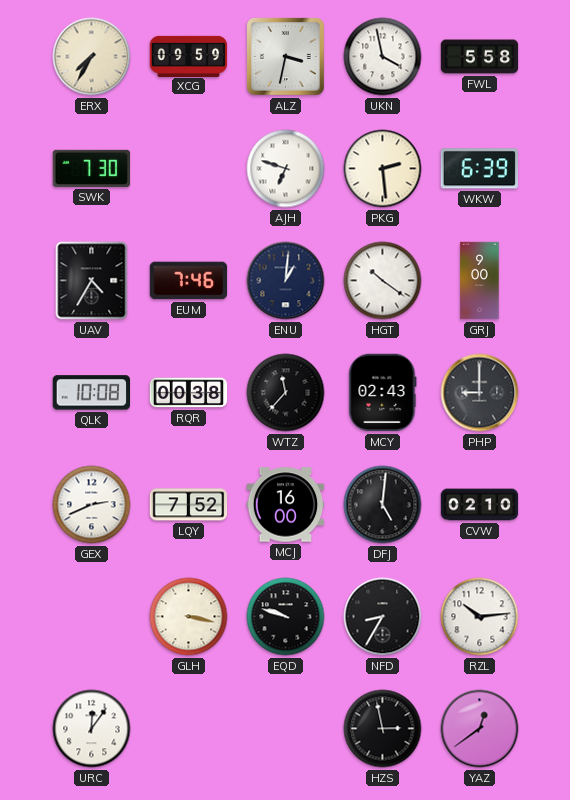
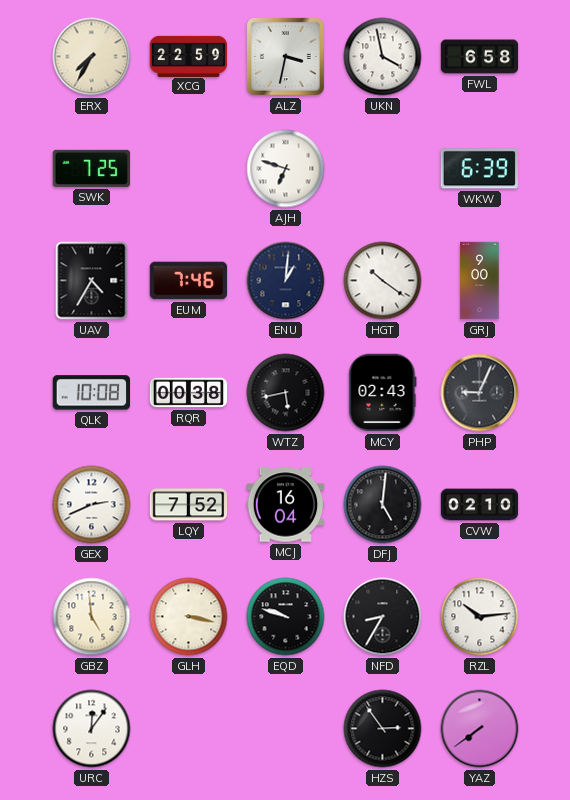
XCG: 09:59 -> 22:59 (189, 56)
FWL: 5:58 -> 6:58 (480, 57)
SWK: 7:30 -> 7:25 (92, 168)
PKG: 2:29 -> none (383, 169)
WTZ: 11:37 -> 5:43 (286, 393)
PHP: 9:00 -> 9:04 (480, 393)
MCJ: 16:00 -> 16:04 (286, 505)
GBZ: none -> 4:59 (92, 617)
HZS: 2:58 -> 2:54 (383, 729)
YAZ: 12:39 -> 7:39 (480, 729)
